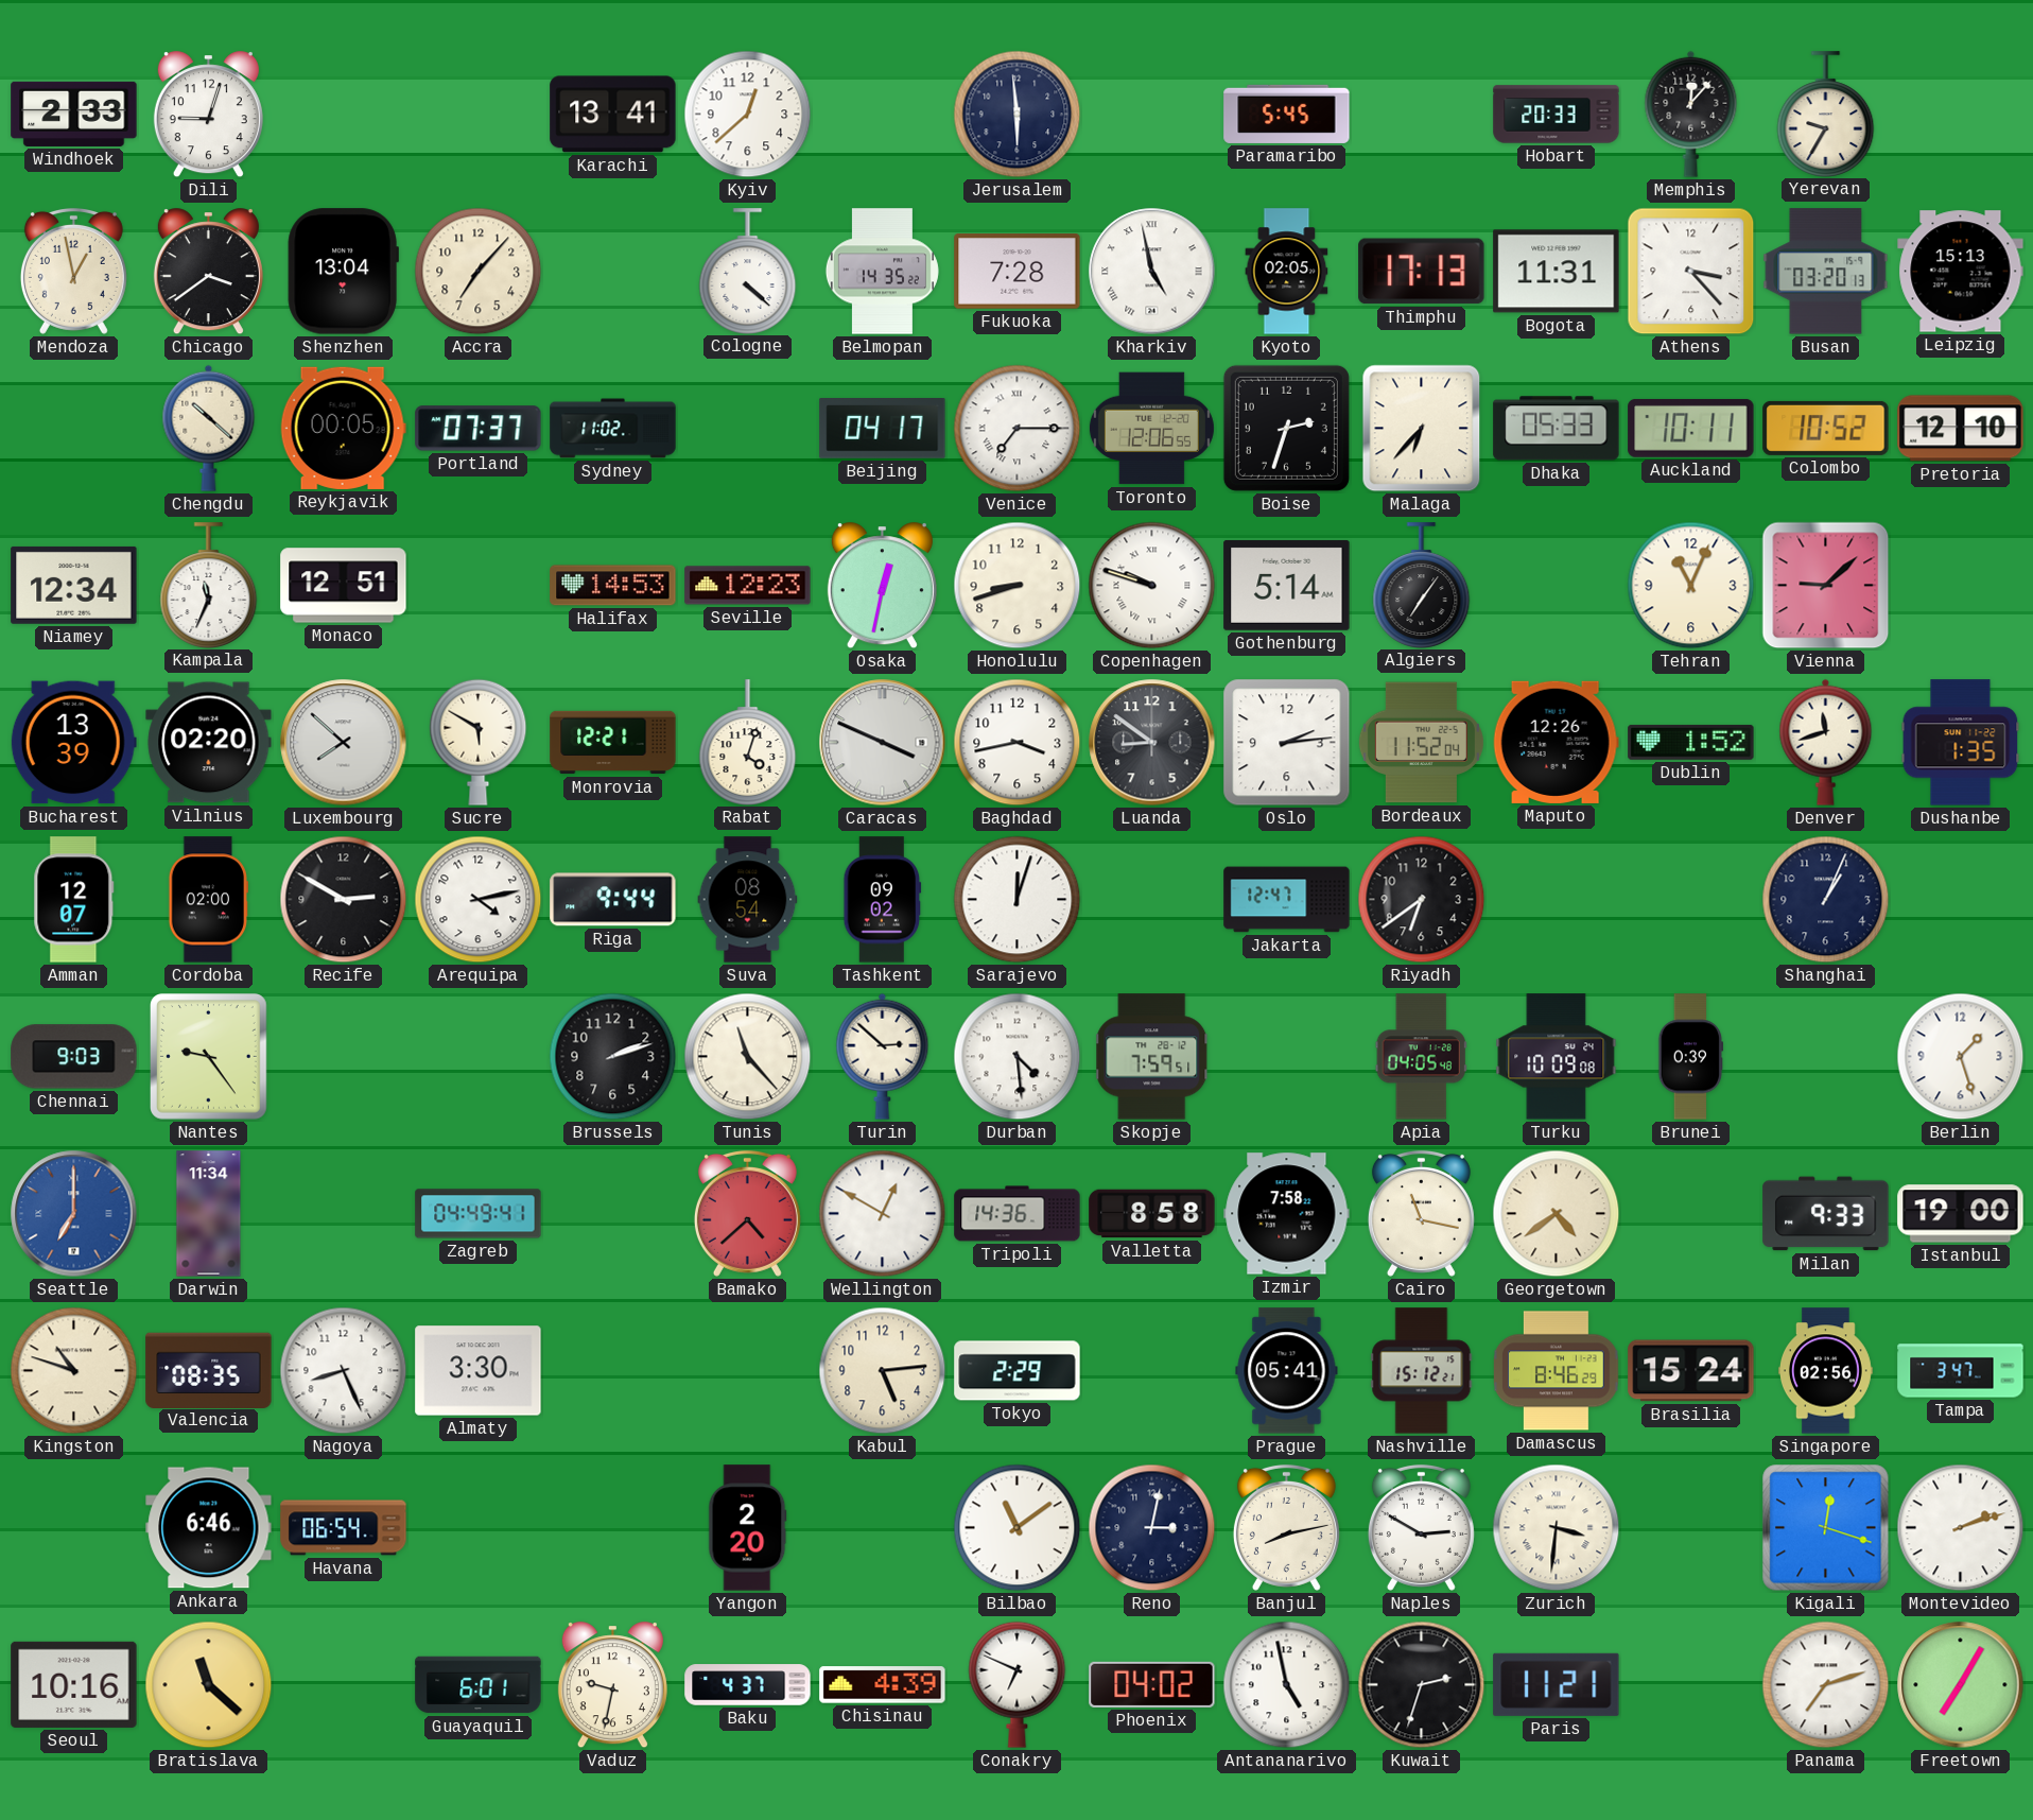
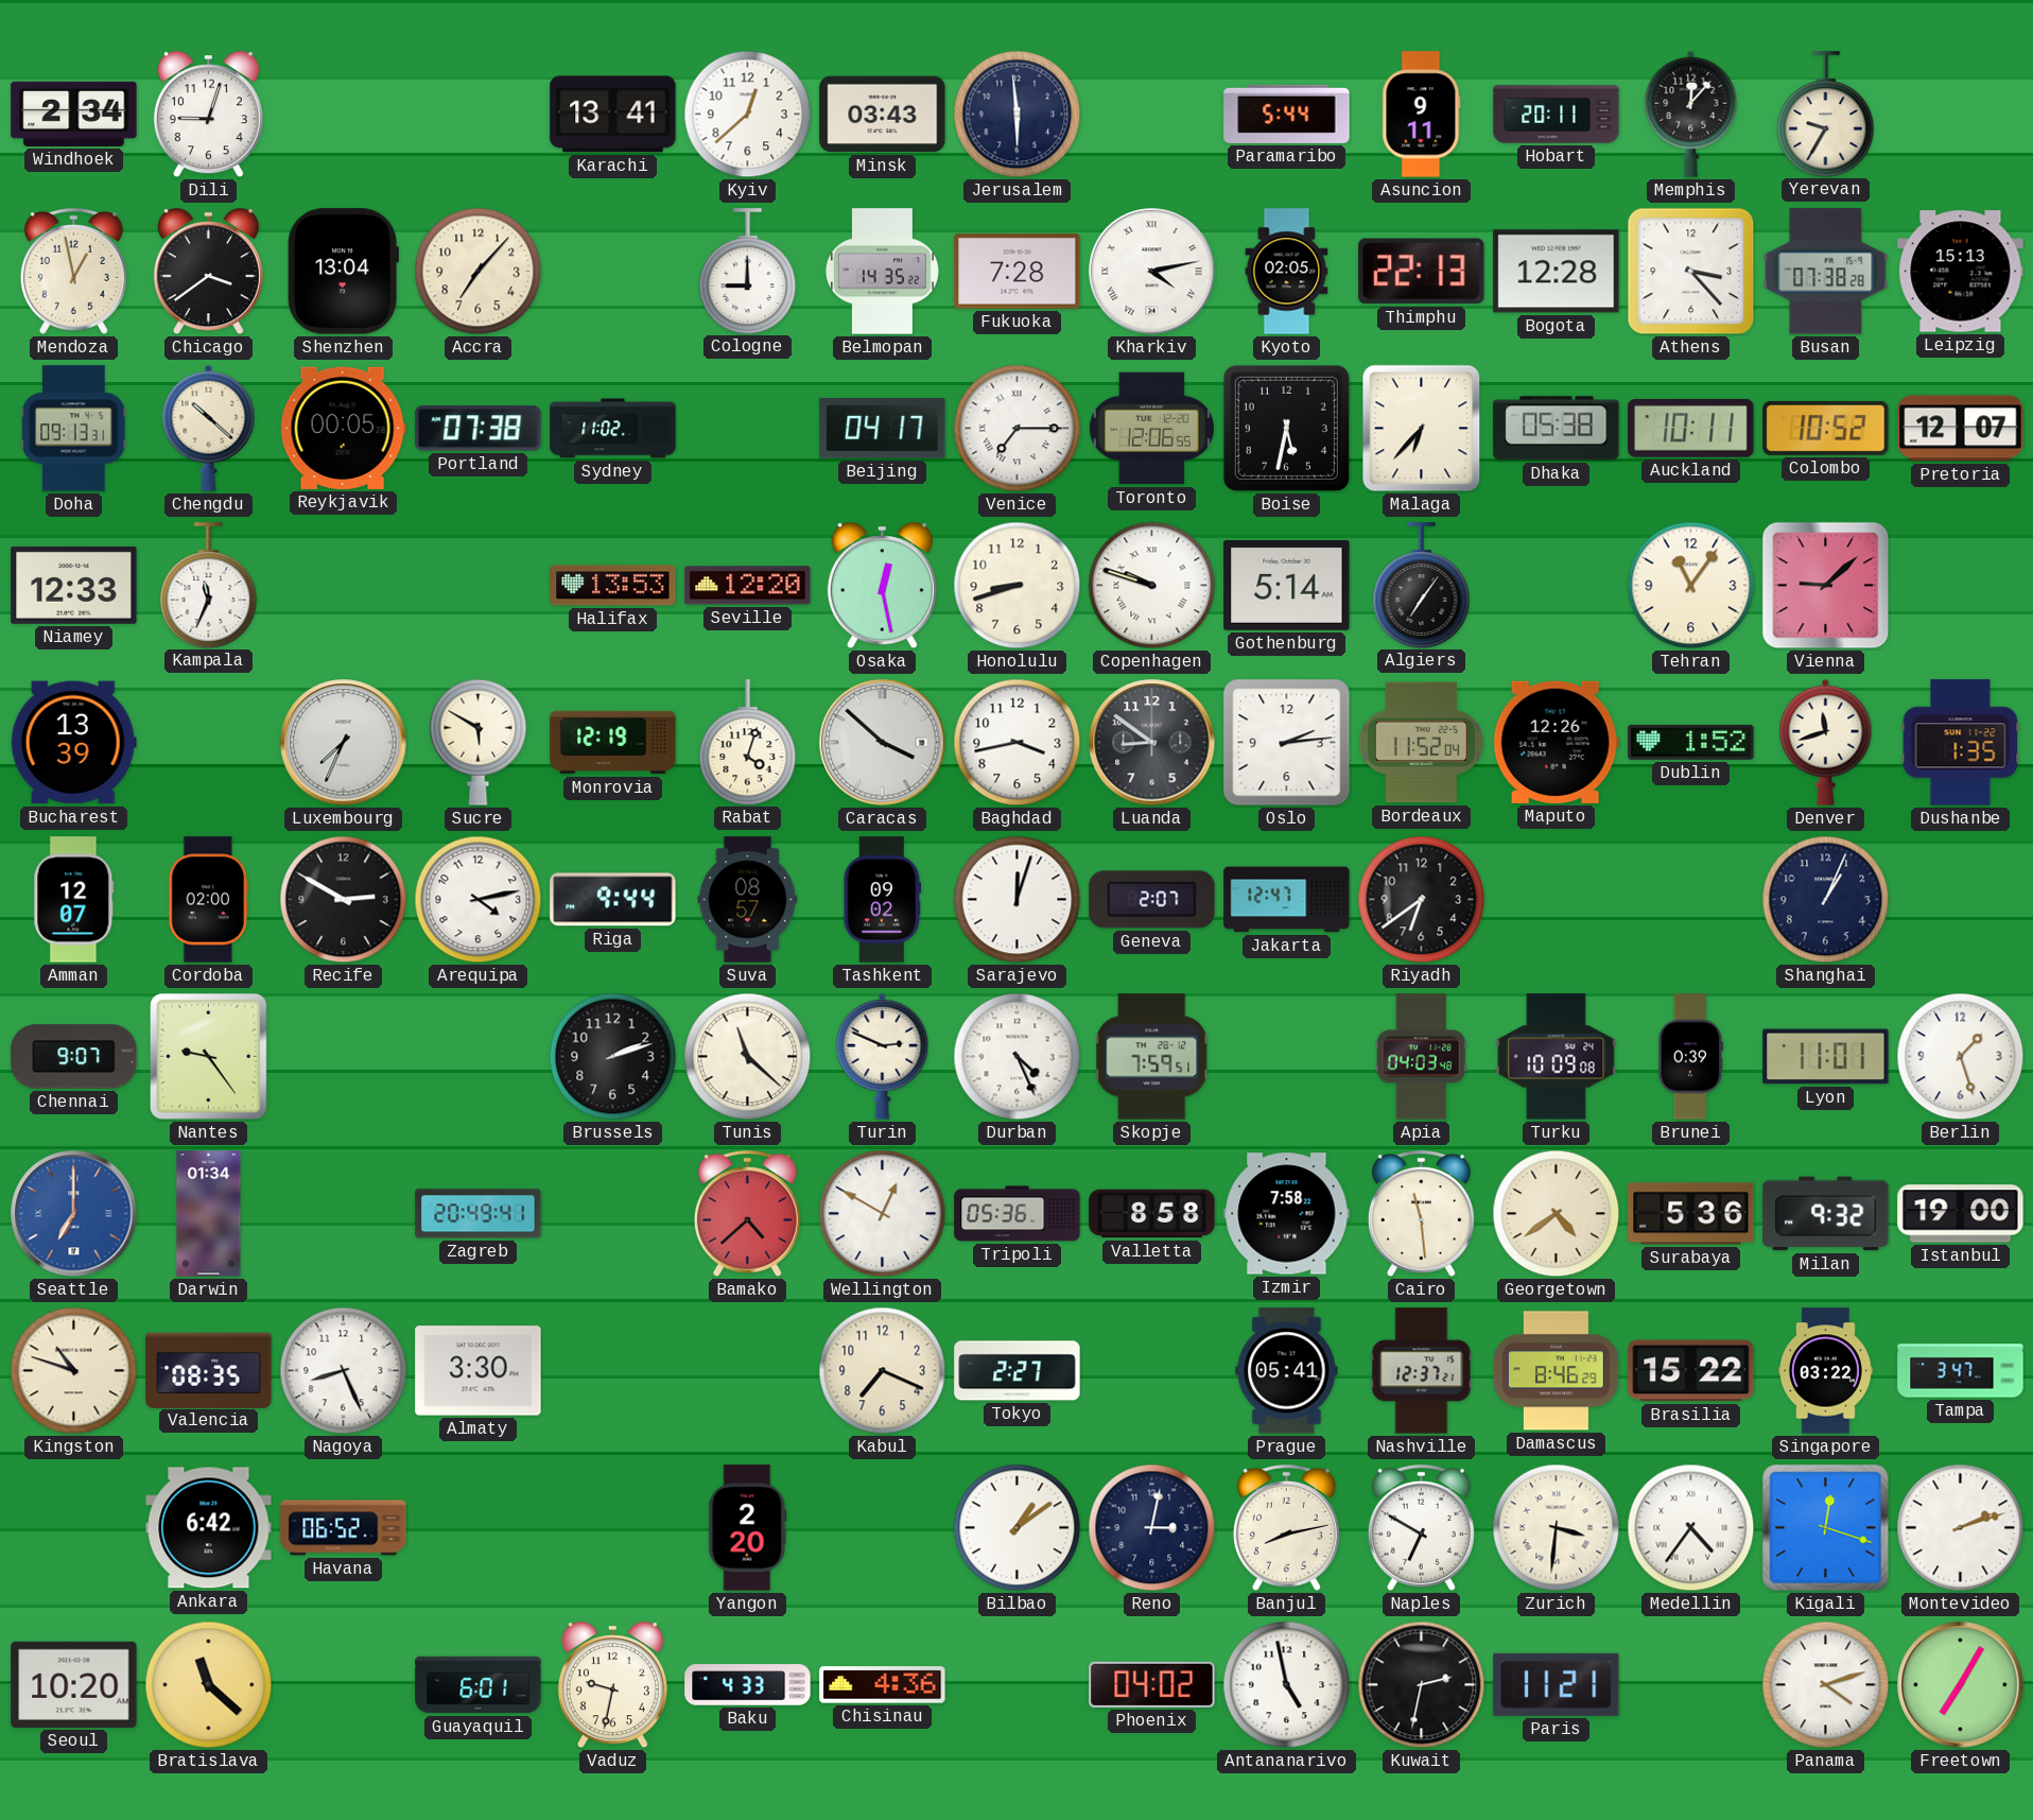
Windhoek: 2:33 -> 2:34 (74, 114)
Minsk: none -> 03:43 (883, 115)
Paramaribo: 5:45 -> 5:44 (1287, 114)
Asuncion: none -> 9:11 (1422, 115)
Hobart: 20:33 -> 20:11 (1557, 115)
Cologne: 4:22 -> 9:00 (748, 271)
Kharkiv: 4:58 -> 4:13 (1152, 272)
Thimphu: 17:13 -> 22:13 (1422, 272)
Bogota: 11:31 -> 12:28 (1557, 272)
Busan: 03:20 -> 07:38 (1826, 272)
Doha: none -> 09:13 (74, 429)
Portland: 07:37 -> 07:38 (479, 429)
Boise: 2:33 -> 5:32 (1286, 428)
Dhaka: 05:33 -> 05:38 (1557, 429)
Pretoria: 12:10 -> 12:07 (1961, 429)
Niamey: 12:34 -> 12:33 (74, 585)
Monaco: 12:51 -> none (344, 586)
Halifax: 14:53 -> 13:53 (613, 586)
Seville: 12:23 -> 12:20 (748, 586)
Osaka: 12:32 -> 12:28 (882, 586)
Tehran: 11:04 -> 11:06 (1691, 586)
Vilnius: 02:20 -> none (209, 743)
Luxembourg: 7:52 -> 7:34 (344, 743)
Monrovia: 12:21 -> 12:19 (613, 743)
Caracas: 3:49 -> 3:52 (883, 743)
Suva: 08:54 -> 08:57 (748, 900)
Geneva: none -> 2:07 (1152, 900)
Chennai: 9:03 -> 9:07 (74, 1057)
Tunis: 11:23 -> 11:22 (748, 1057)
Turin: 2:52 -> 2:49 (883, 1056)
Durban: 4:29 -> 4:26 (1018, 1057)
Apia: 04:05 -> 04:03 (1421, 1057)
Lyon: none -> 11:01 (1826, 1057)
Darwin: 11:34 -> 01:34 (209, 1214)
Zagreb: 04:49 -> 20:49 (479, 1214)
Tripoli: 14:36 -> 05:36 (1018, 1214)
Cairo: 11:17 -> 11:29 (1421, 1213)
Surabaya: none -> 5:36 (1691, 1214)
Milan: 9:33 -> 9:32 (1826, 1214)
Kabul: 5:14 -> 7:19 (883, 1371)
Tokyo: 2:29 -> 2:27 (1018, 1371)
Nashville: 15:12 -> 12:37 (1422, 1371)
Brasilia: 15:24 -> 15:22 (1691, 1371)
Singapore: 02:56 -> 03:22 (1826, 1371)
Ankara: 6:46 -> 6:42 (209, 1528)
Havana: 06:54 -> 06:52 (344, 1528)
Bilbao: 11:09 -> 1:09 (1018, 1528)
Naples: 2:50 -> 6:50 (1421, 1527)
Medellin: none -> 4:36 (1691, 1528)
Seoul: 10:16 -> 10:20 (74, 1684)
Baku: 4:37 -> 4:33 (748, 1685)
Chisinau: 4:39 -> 4:36 (883, 1685)
Conakry: 6:49 -> none (1018, 1684)
Kuwait: 2:33 -> 2:32 (1422, 1685)
Panama: 7:12 -> 4:12 (1826, 1685)
